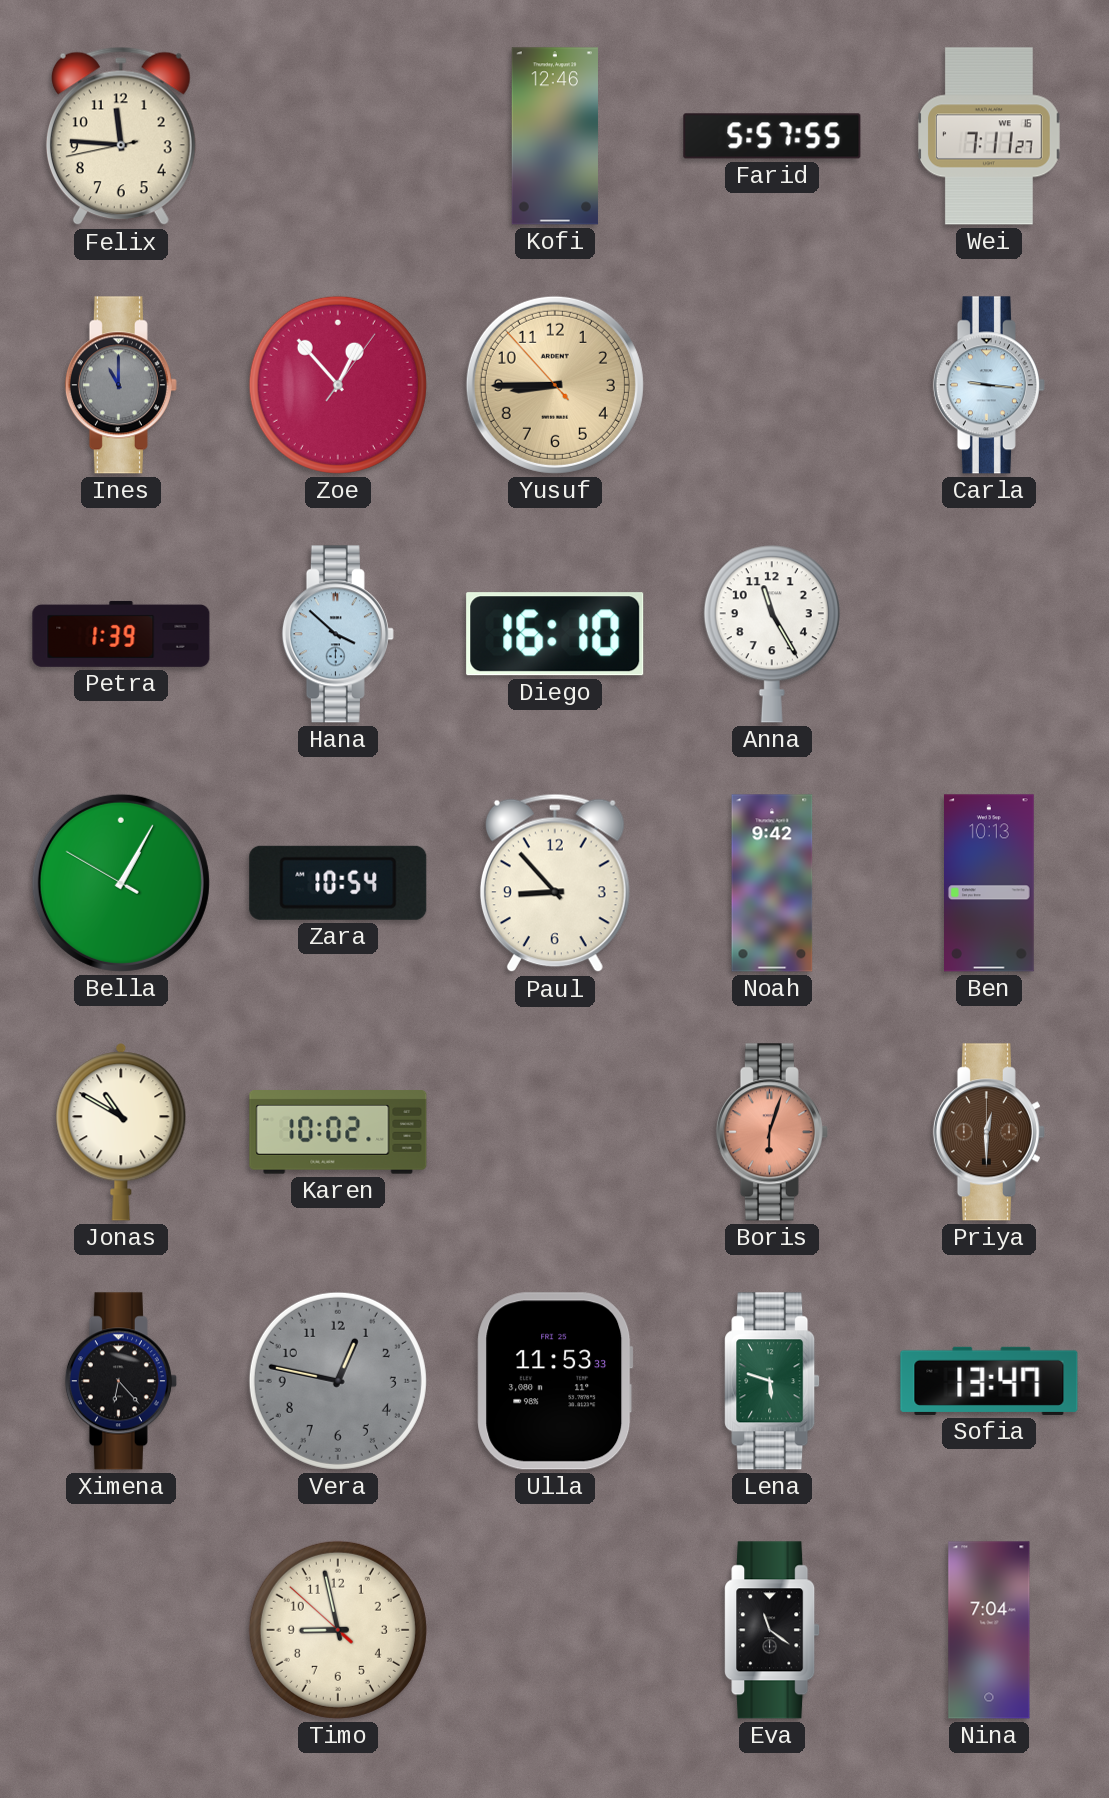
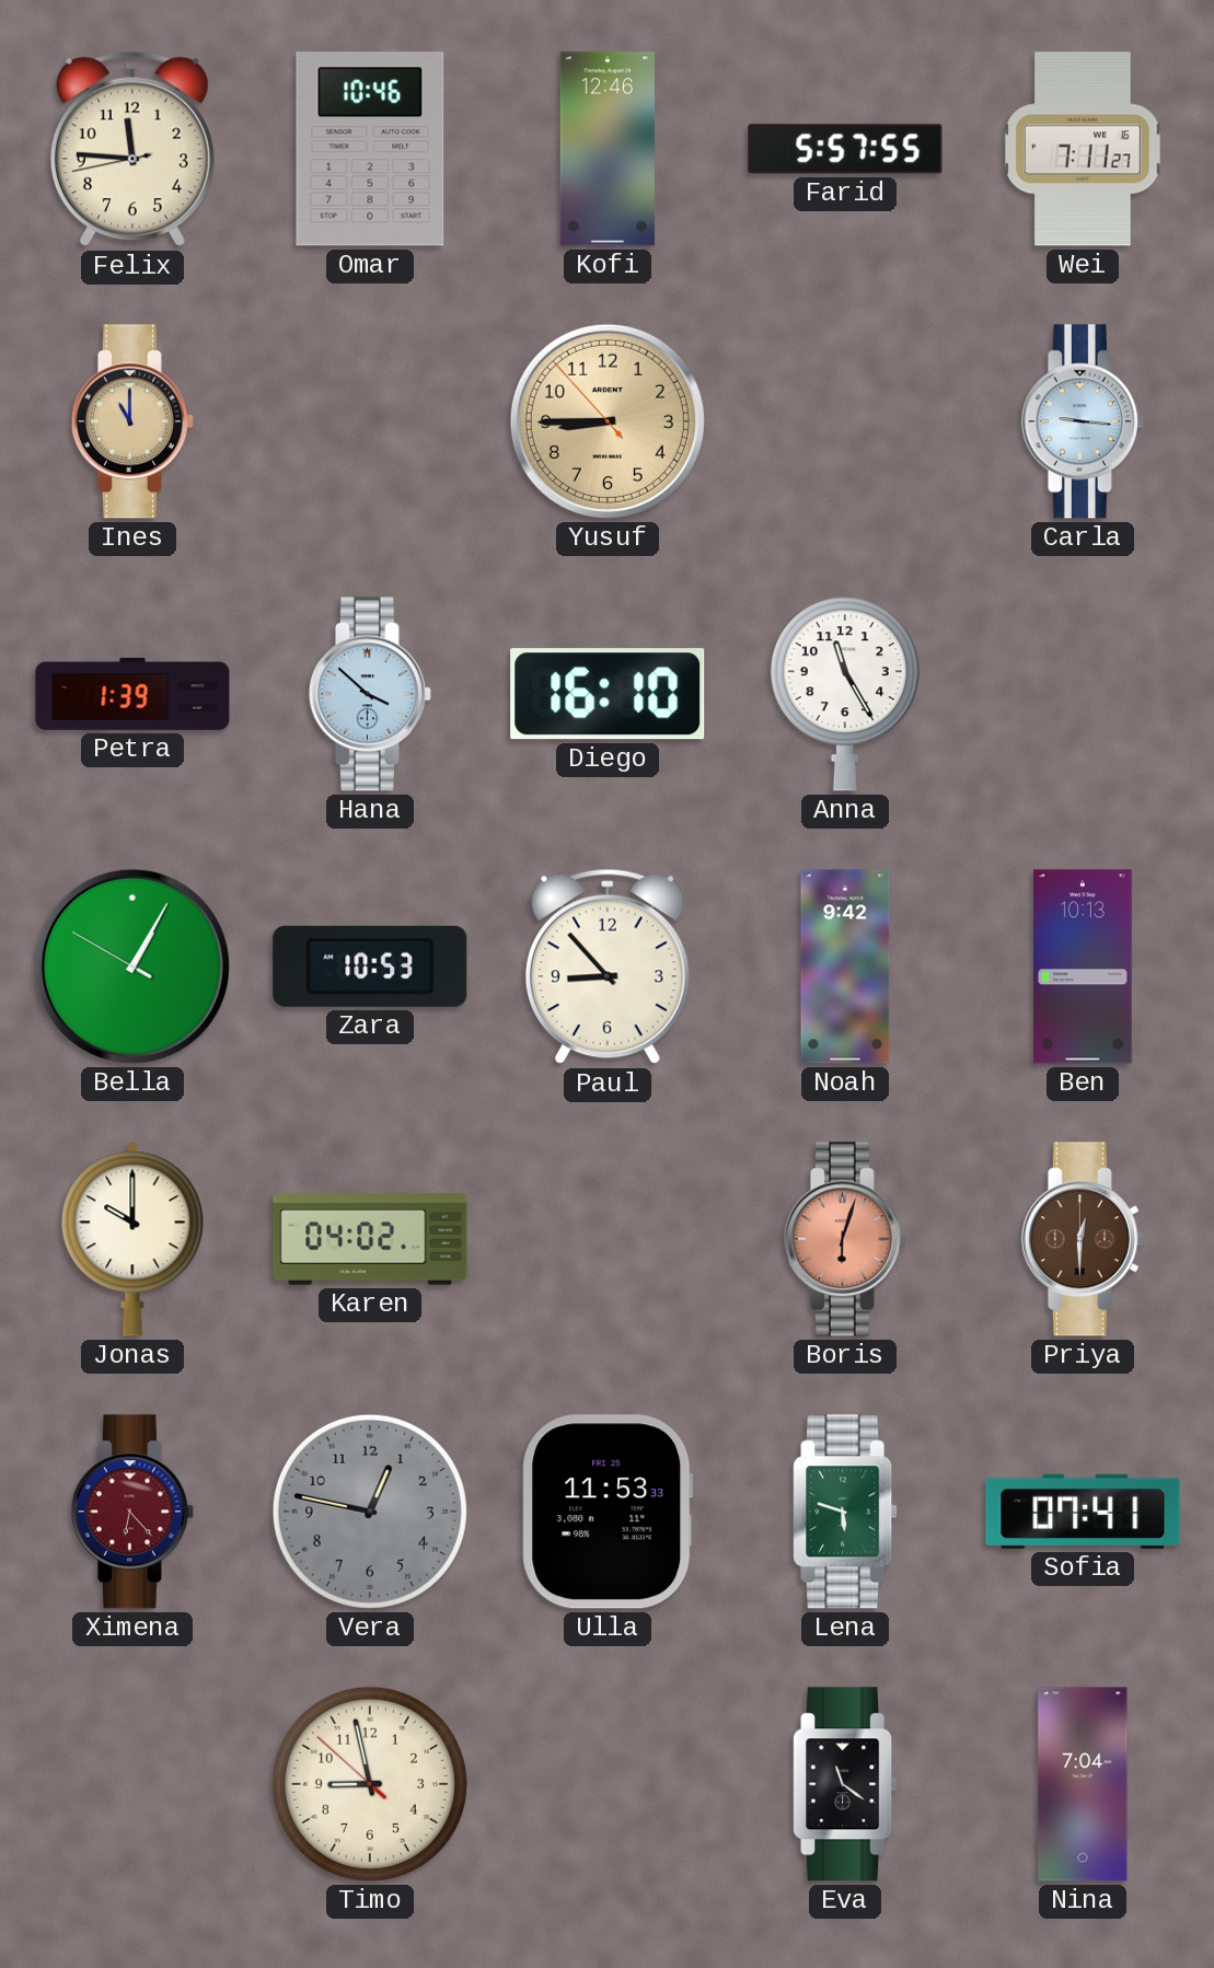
Omar: none -> 10:46 (370, 149)
Ines dial: grey -> champagne (132, 421)
Zoe: 12:53 -> none (338, 385)
Zara: 10:54 -> 10:53 (370, 966)
Jonas: 10:50 -> 10:00 (132, 1239)
Karen: 10:02 -> 04:02 (370, 1239)
Ximena dial: black -> burgundy (132, 1512)
Sofia: 13:47 -> 07:41 (1083, 1512)
